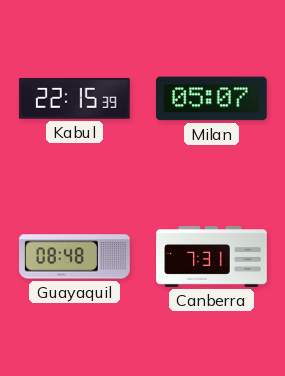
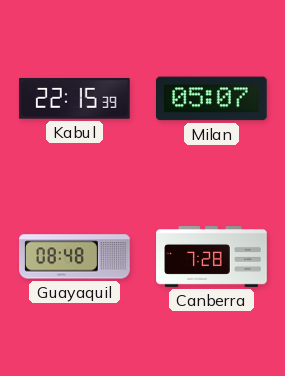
Canberra: 7:31 -> 7:28 (212, 257)
